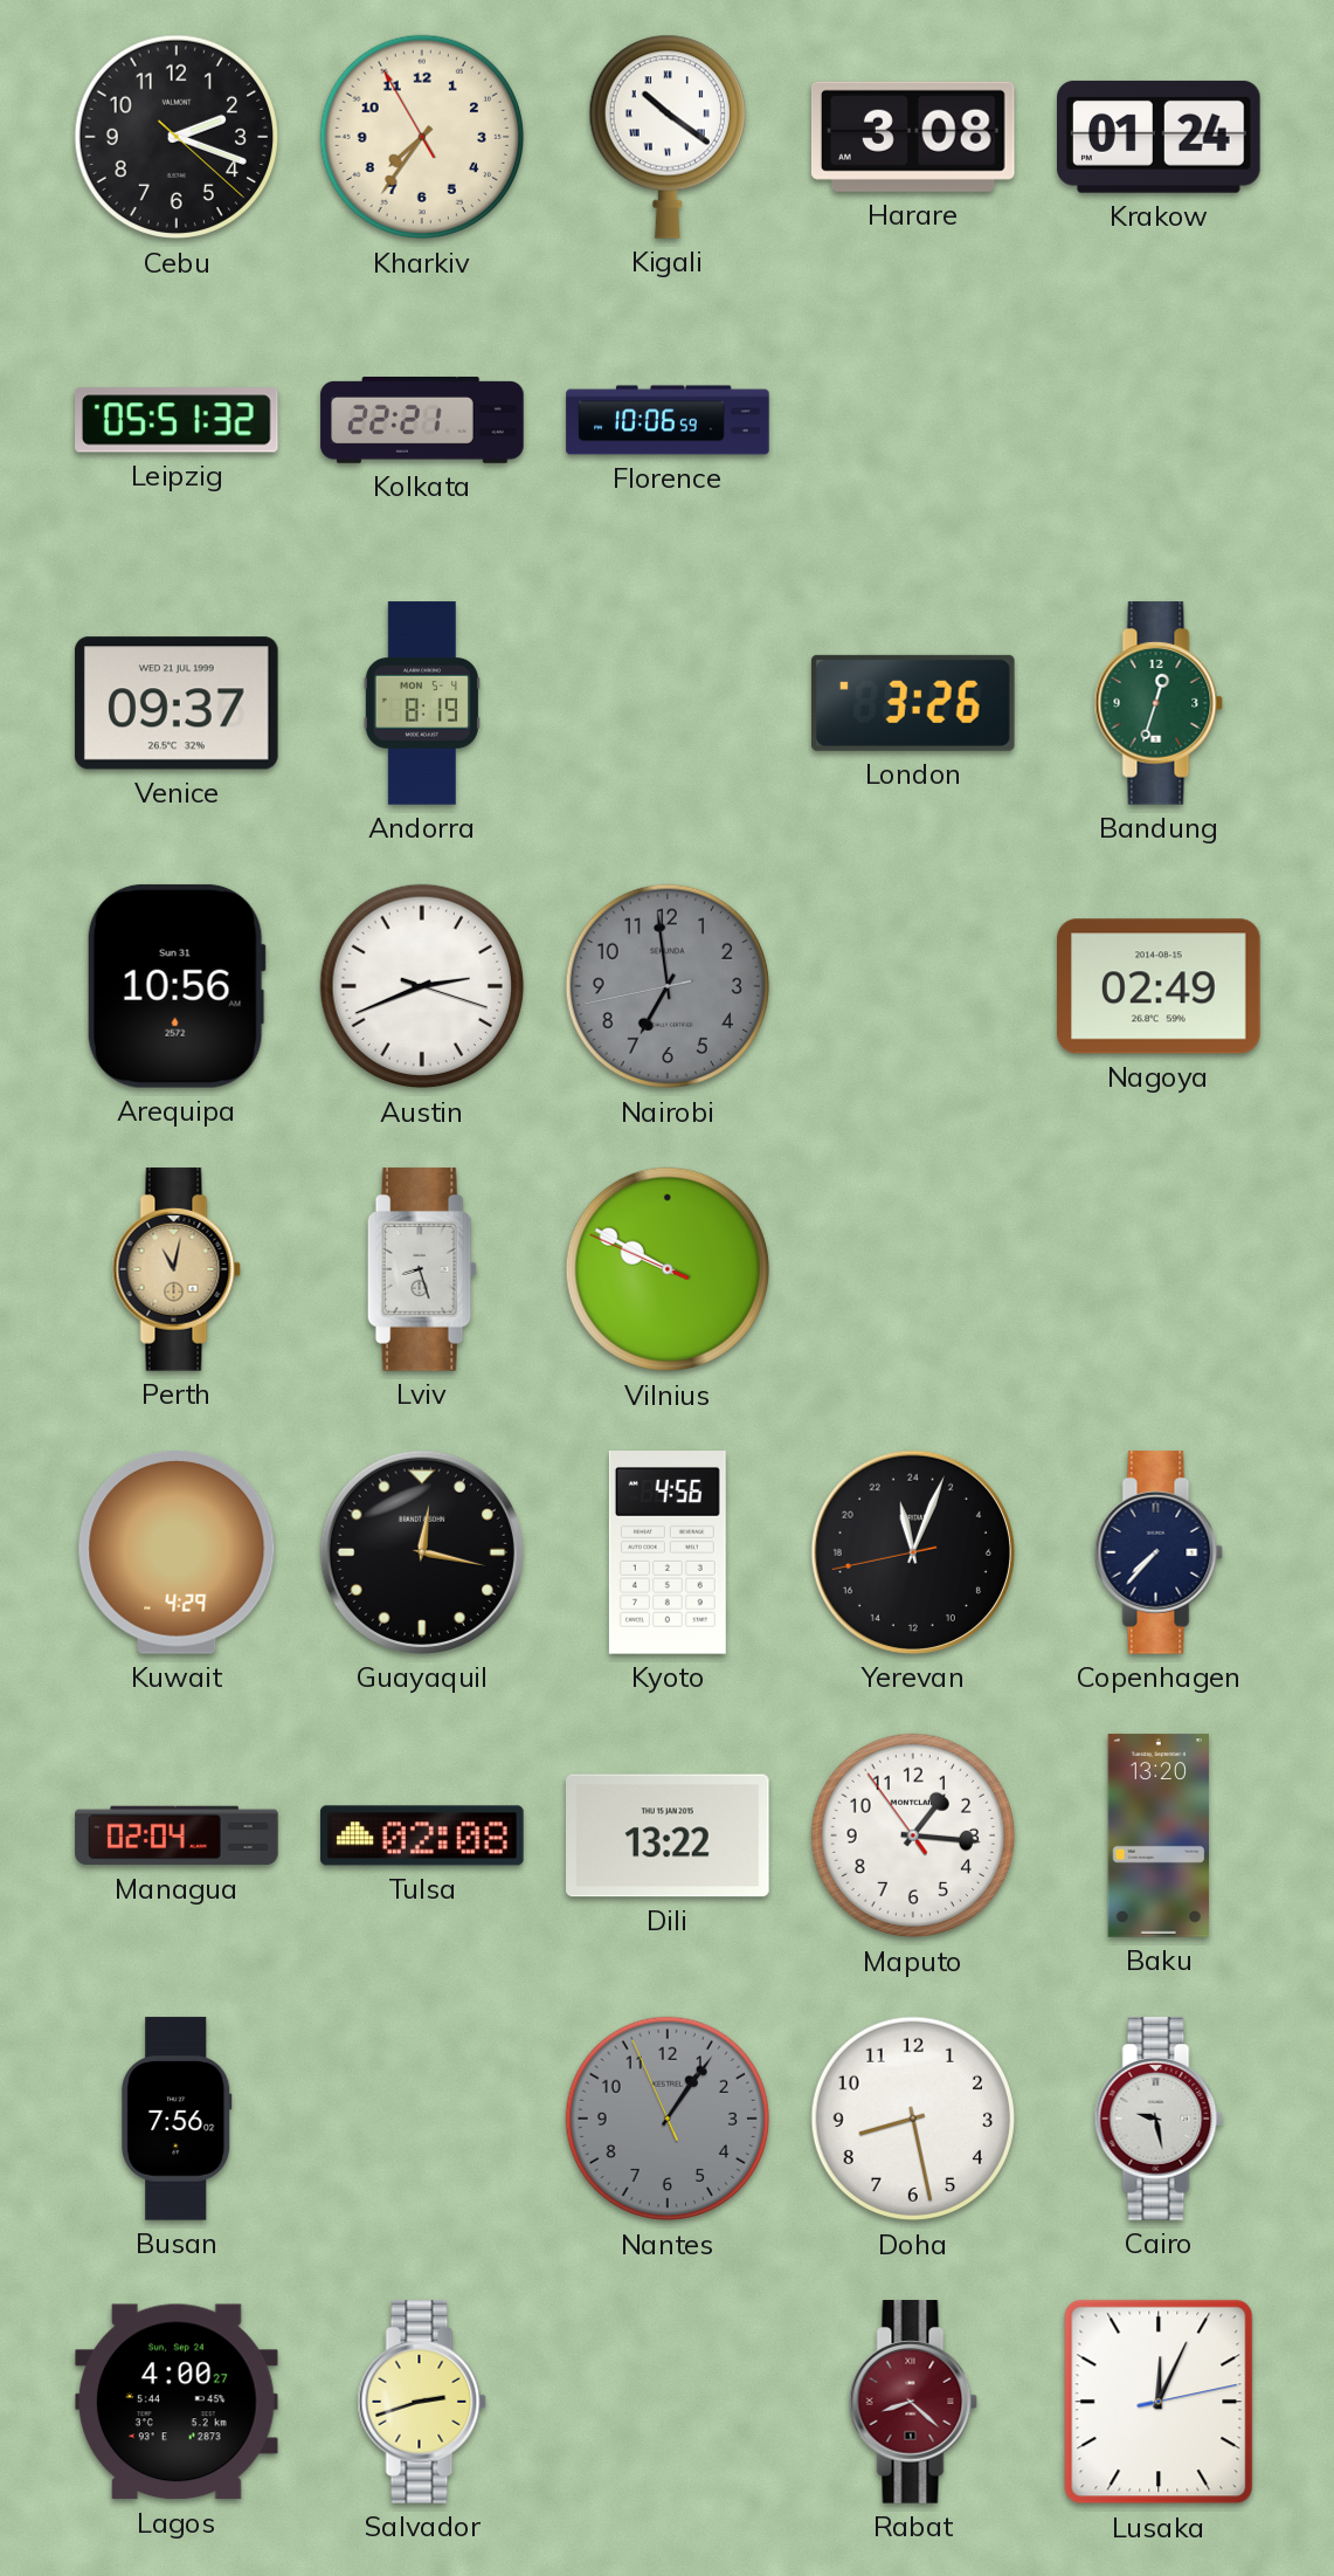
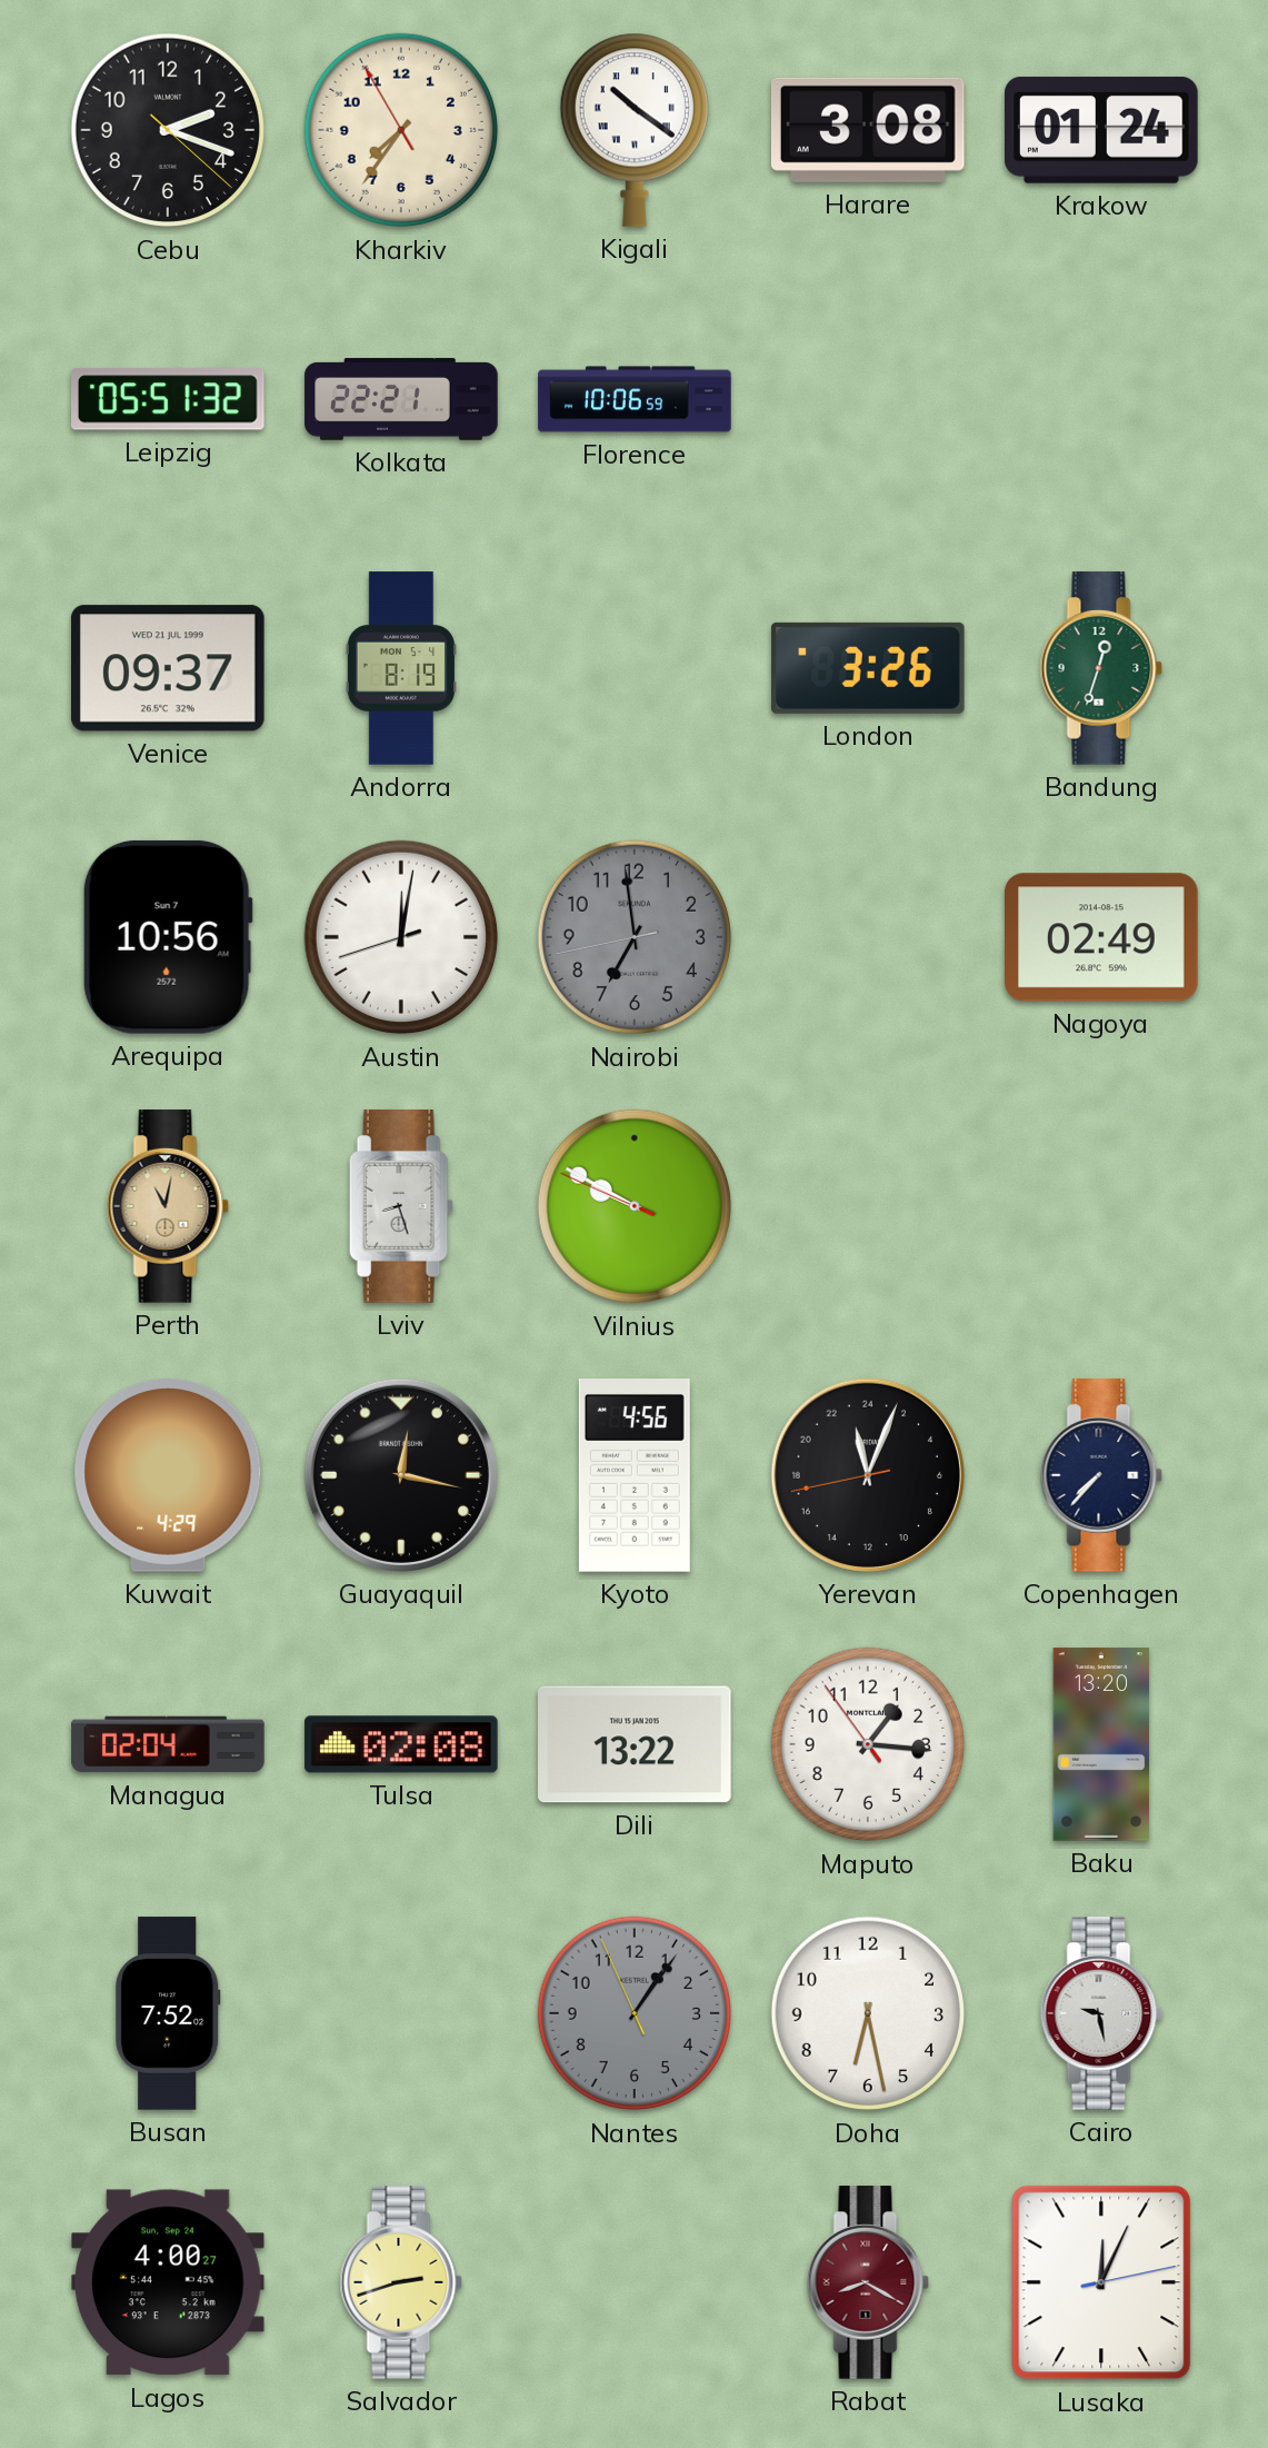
Arequipa date: Sun 31 -> Sun 7 (168, 937)
Austin: 2:41 -> 12:01 (401, 937)
Busan: 7:56 -> 7:52 (168, 2013)
Doha: 8:28 -> 6:28 (868, 2013)
Rabat: 8:22 -> 8:20 (868, 2282)
